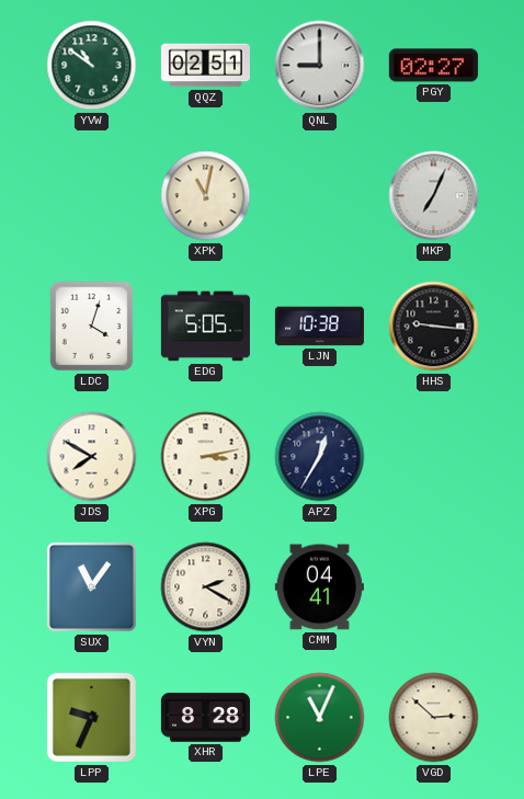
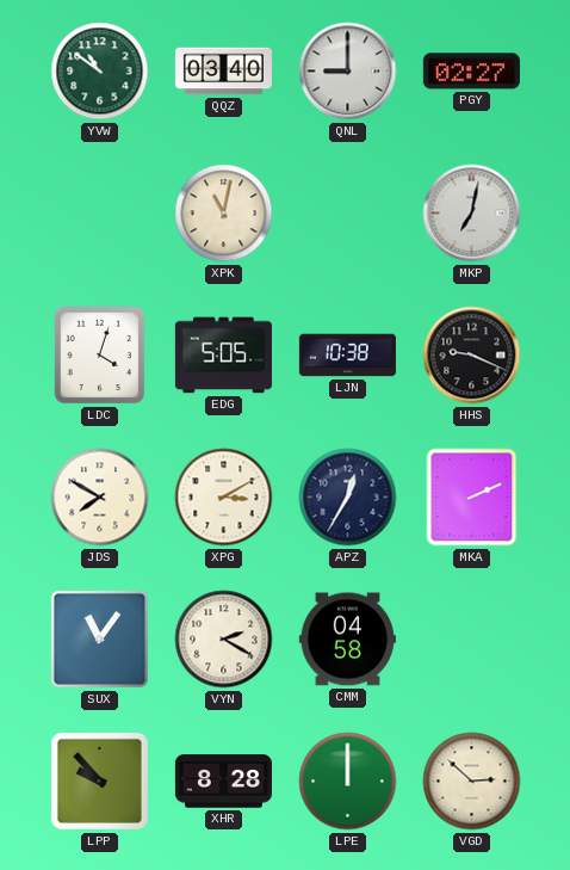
QQZ: 02:51 -> 03:40 (223, 72)
MKP: 7:04 -> 7:02 (472, 214)
HHS: 9:16 -> 9:19 (472, 356)
XPG: 3:13 -> 3:10 (224, 498)
MKA: none -> 2:11 (472, 498)
CMM: 04:41 -> 04:58 (347, 640)
LPP: 9:34 -> 9:53 (99, 780)
LPE: 11:04 -> 12:00 (348, 782)
